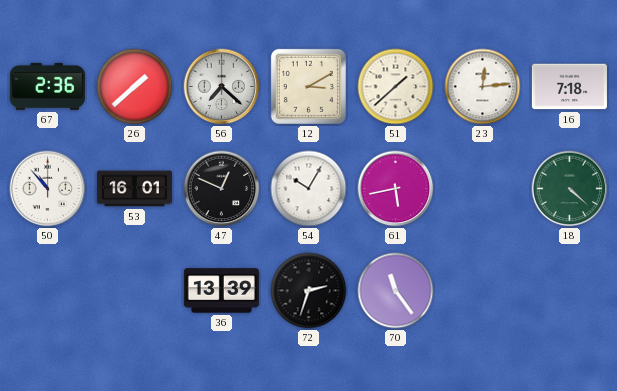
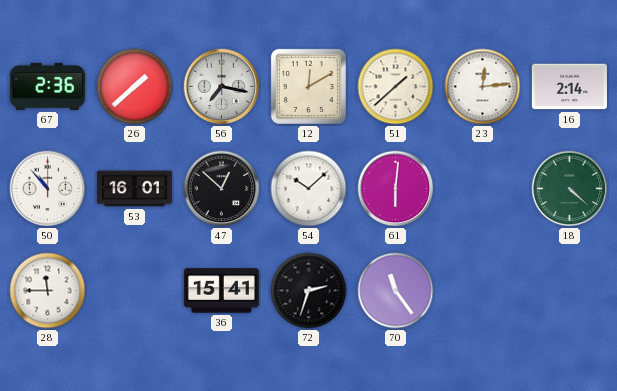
56: 7:22 -> 7:17 (222, 87)
12: 3:10 -> 12:10 (308, 86)
16: 7:18 -> 2:14 (569, 87)
47: 12:49 -> 12:52 (222, 189)
54: 10:05 -> 10:08 (309, 189)
61: 5:43 -> 6:01 (396, 189)
28: none -> 11:45 (48, 291)
36: 13:39 -> 15:41 (221, 291)
